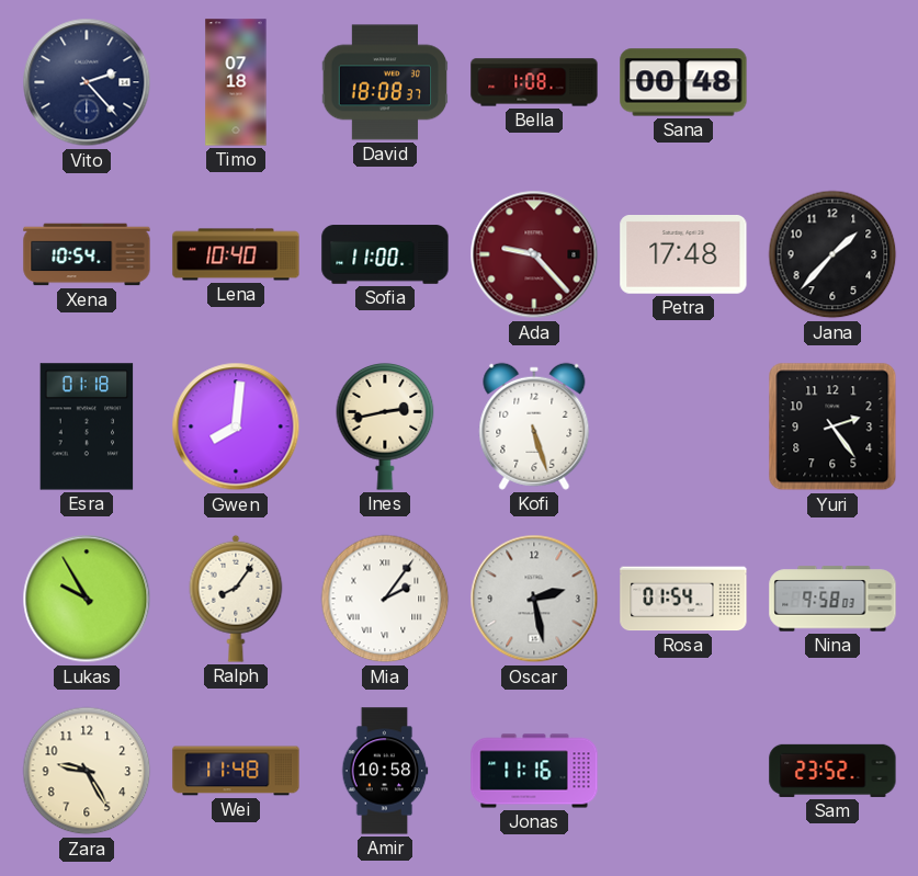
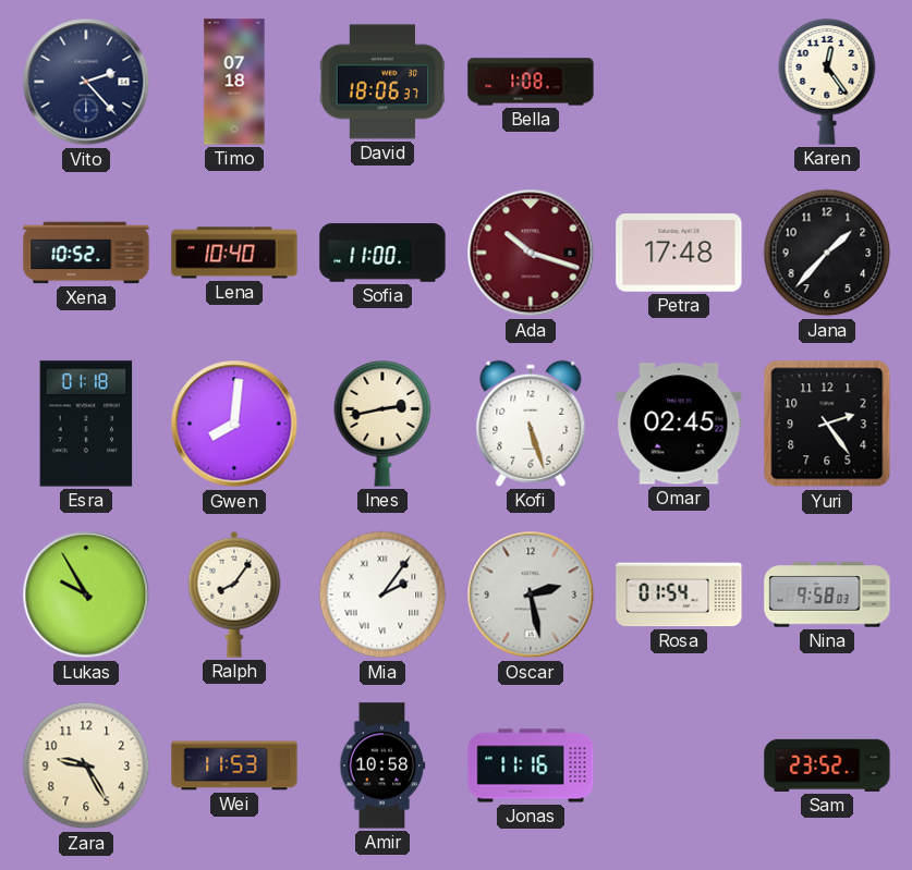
David: 18:08 -> 18:06 (382, 82)
Sana: 00:48 -> none (683, 82)
Karen: none -> 12:24 (827, 83)
Xena: 10:54 -> 10:52 (86, 253)
Ada: 9:23 -> 10:18 (531, 253)
Omar: none -> 02:45 (679, 424)
Wei: 11:48 -> 11:53 (234, 765)
